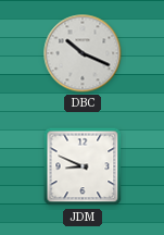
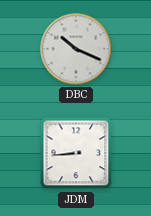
JDM: 8:49 -> 8:44 (76, 153)
